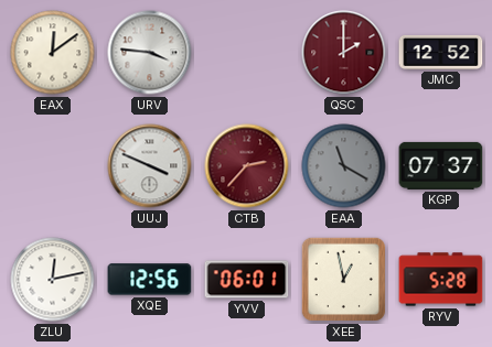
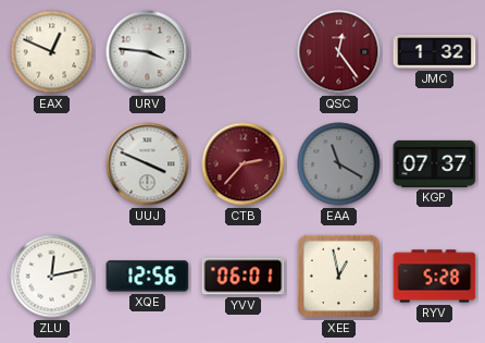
EAX: 12:09 -> 12:49 (52, 52)
QSC: 2:00 -> 12:24 (339, 52)
JMC: 12:52 -> 1:32 (435, 51)
